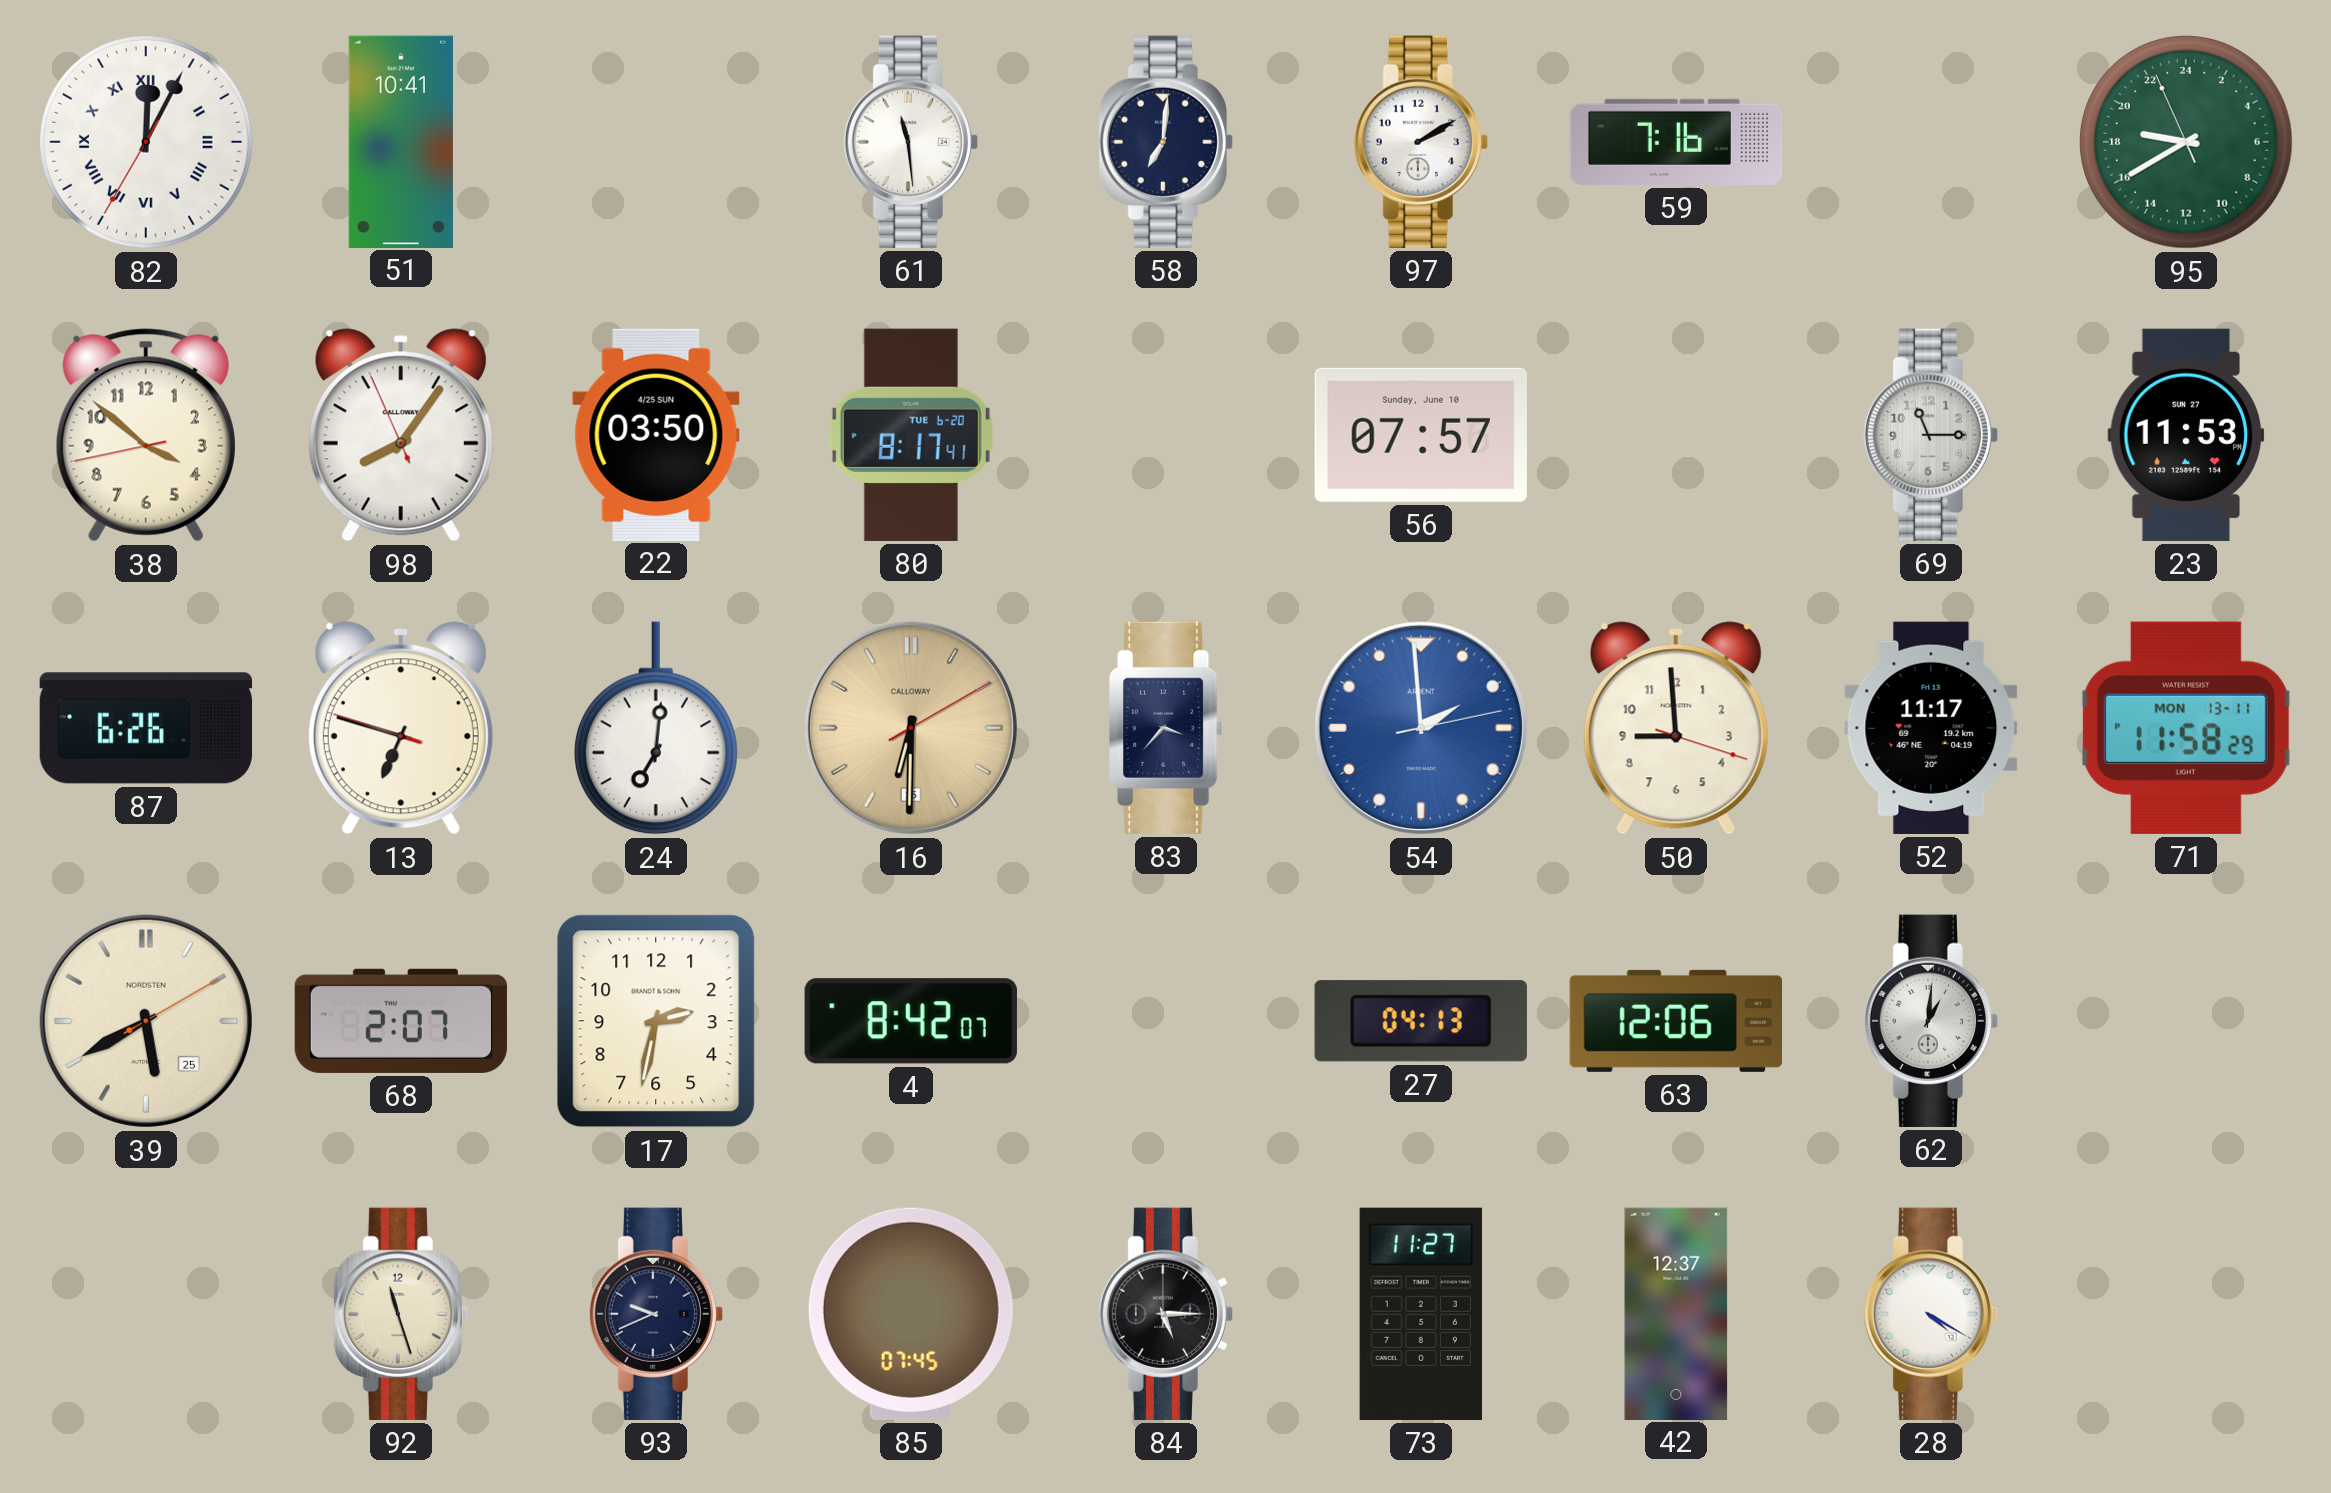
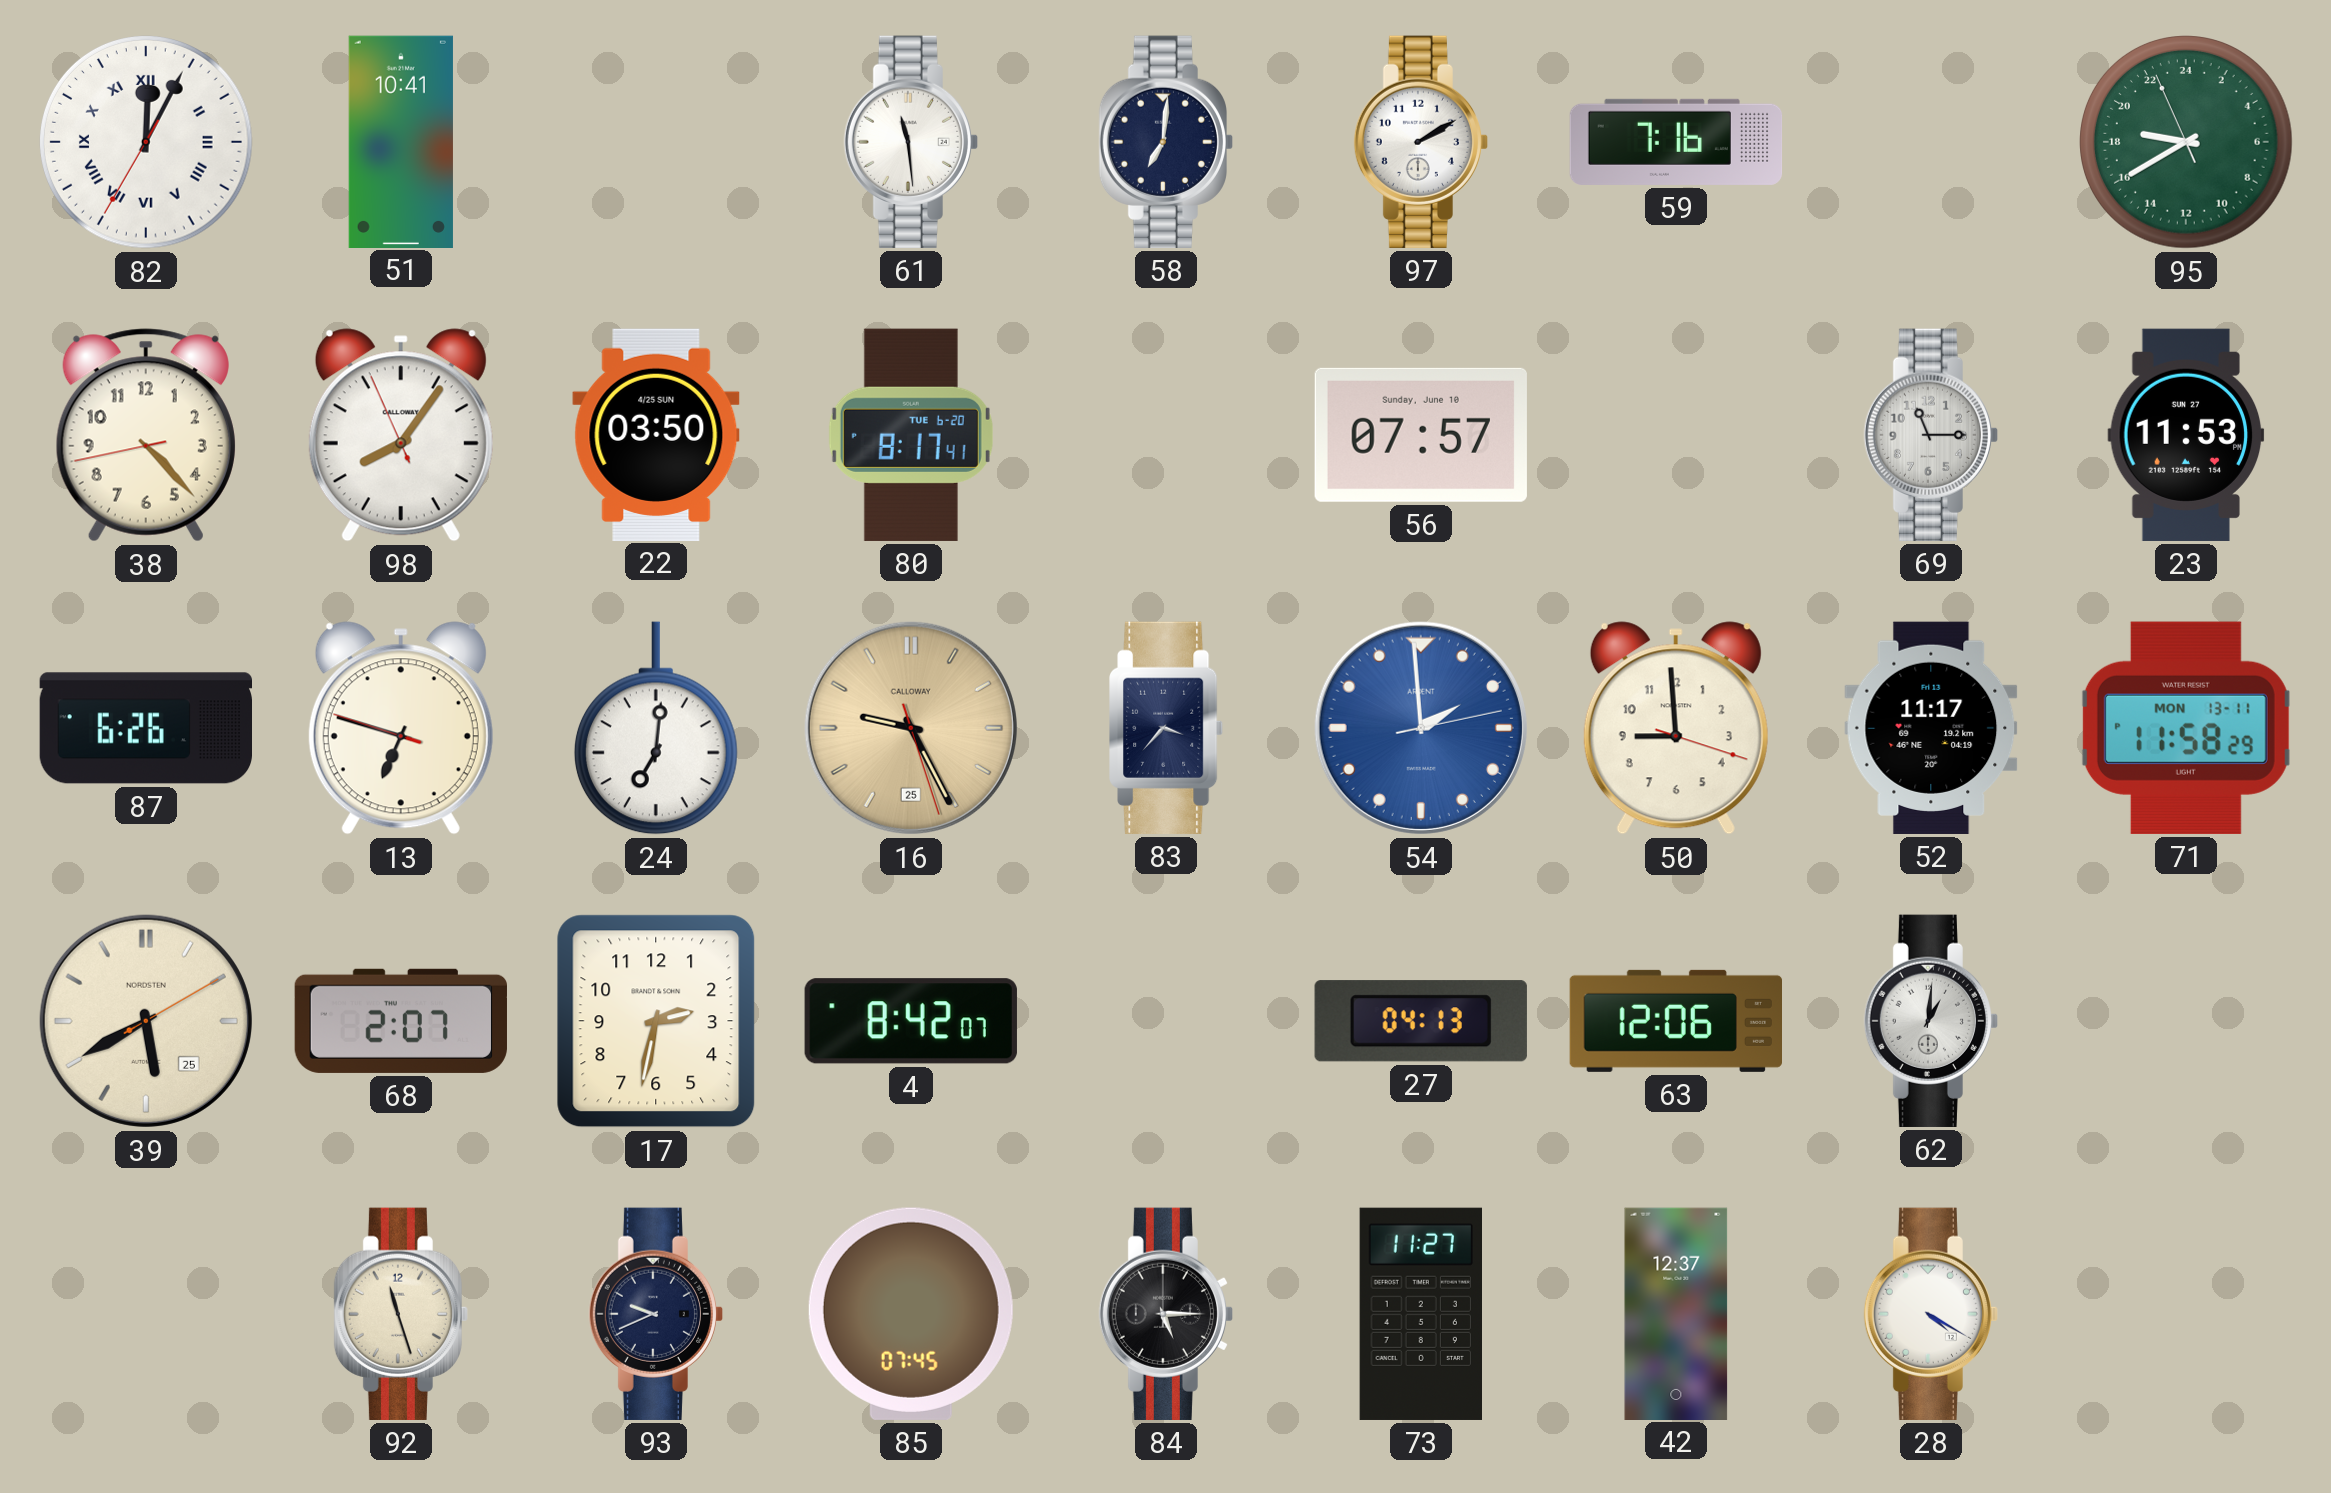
38: 3:51 -> 4:22 (146, 435)
16: 6:30 -> 9:25 (911, 728)
